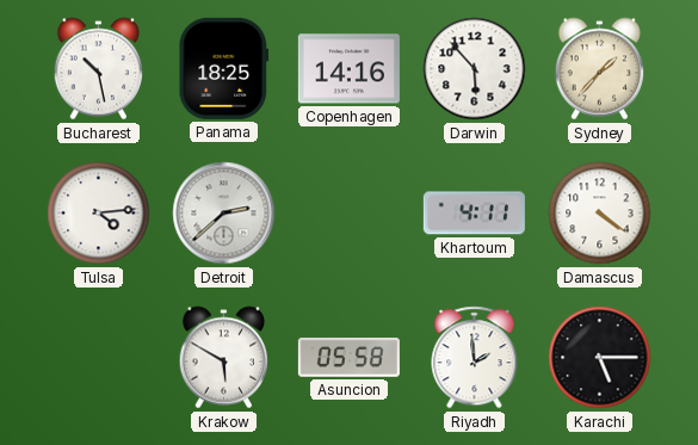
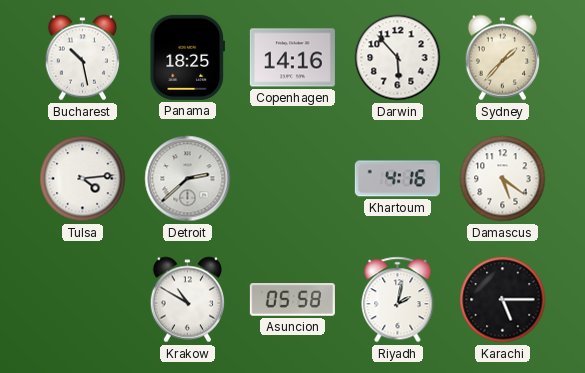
Khartoum: 4:11 -> 4:16 (397, 179)
Damascus: 4:21 -> 5:21 (503, 179)
Krakow: 5:50 -> 10:50 (187, 300)
Riyadh: 1:59 -> 2:02 (398, 300)
